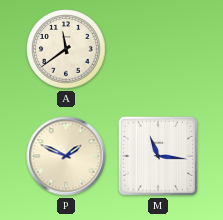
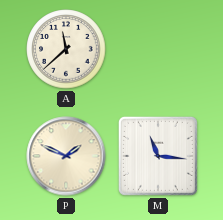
A: 11:39 -> 11:38 (66, 49)
